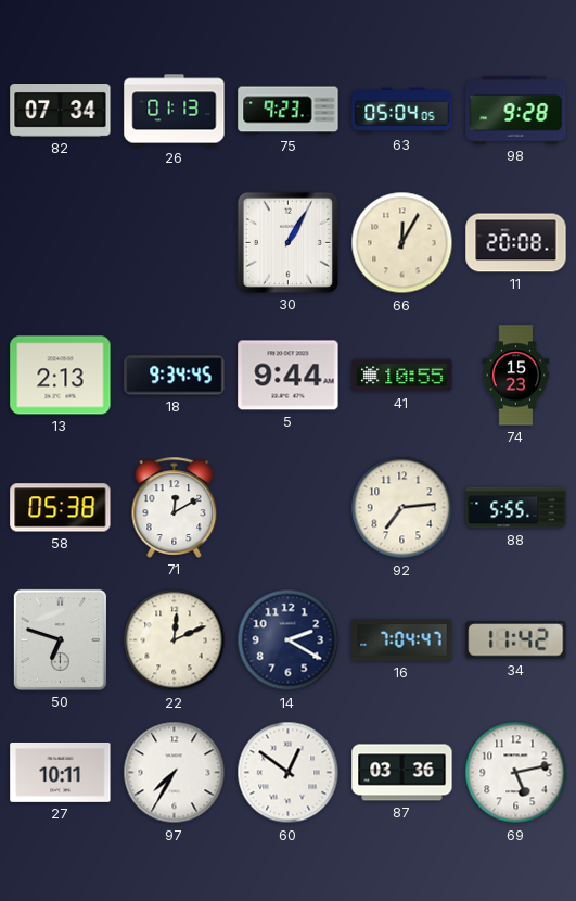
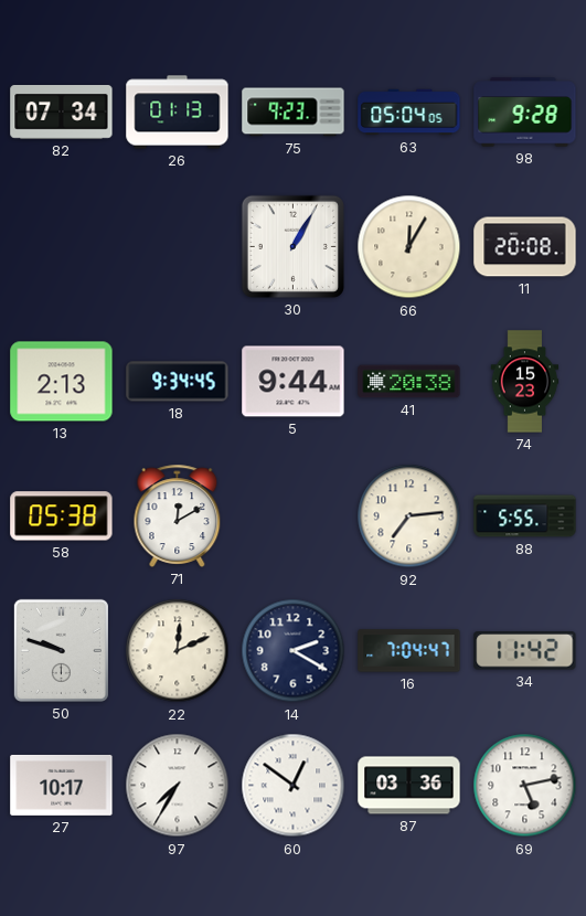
41: 10:55 -> 20:38 (409, 382)
50: 6:48 -> 9:48 (61, 650)
27: 10:11 -> 10:17 (62, 785)
